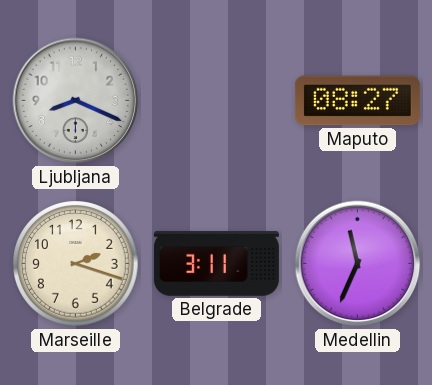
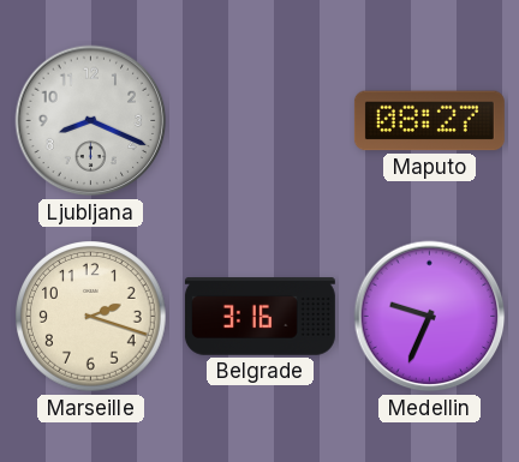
Belgrade: 3:11 -> 3:16 (259, 317)
Medellin: 11:34 -> 9:34 (430, 317)
